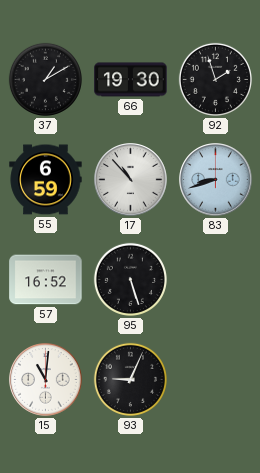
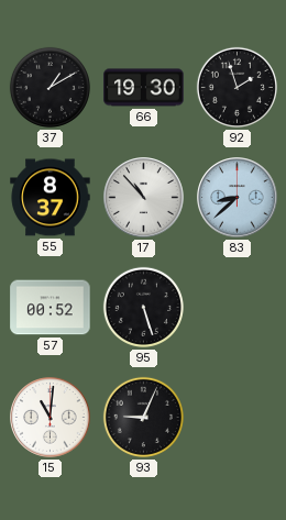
55: 6:59 -> 8:37 (51, 198)
83: 8:42 -> 8:38 (238, 198)
57: 16:52 -> 00:52 (51, 308)
